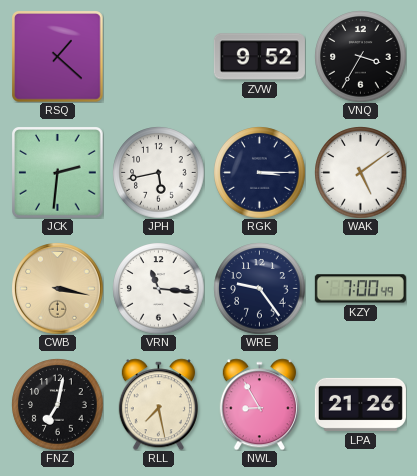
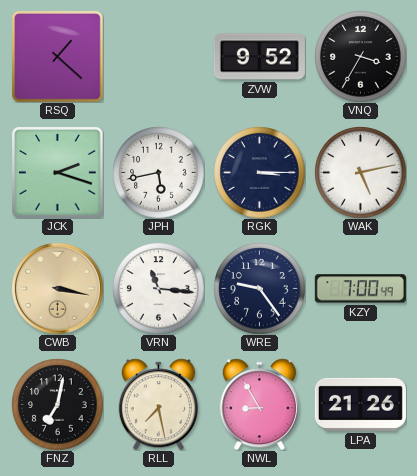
JCK: 2:31 -> 2:18 (57, 172)
WAK: 5:09 -> 5:13 (360, 172)
